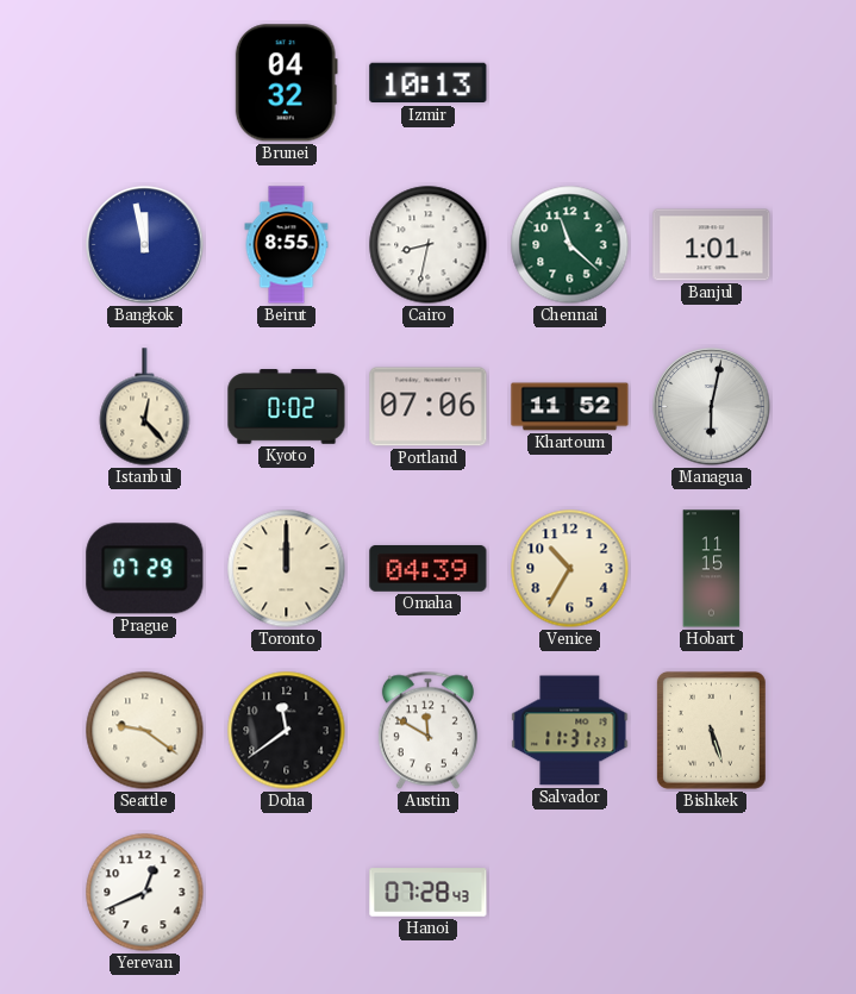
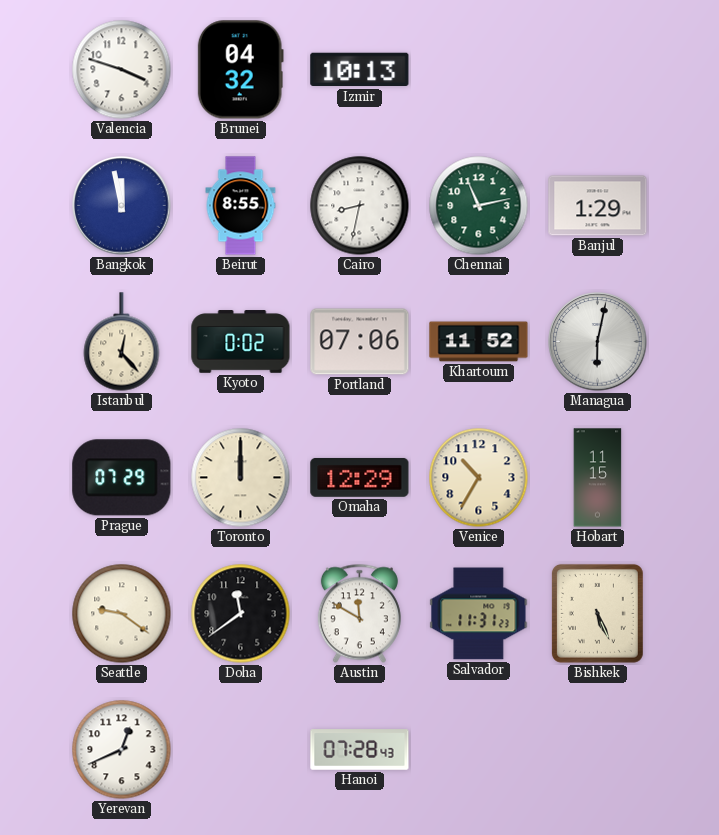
Valencia: none -> 3:48 (122, 70)
Chennai: 11:22 -> 11:13 (479, 206)
Banjul: 1:01 -> 1:29 (598, 206)
Omaha: 04:39 -> 12:29 (360, 477)
Bishkek: 5:27 -> 5:26 (597, 613)
